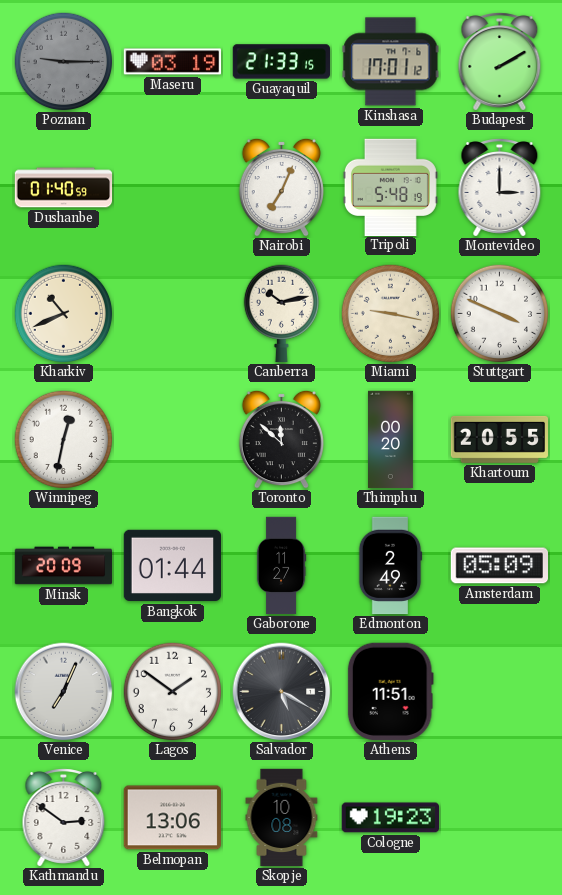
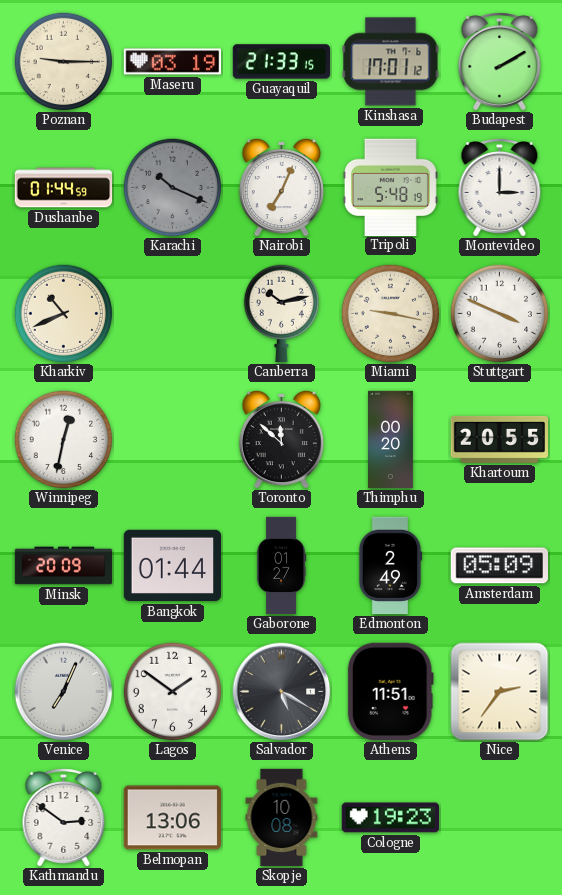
Poznan dial: grey -> cream (64, 62)
Dushanbe: 01:40 -> 01:44 (64, 188)
Karachi: none -> 10:19 (173, 188)
Gaborone: 11:27 -> 01:27 (281, 566)
Nice: none -> 2:36 (500, 692)
